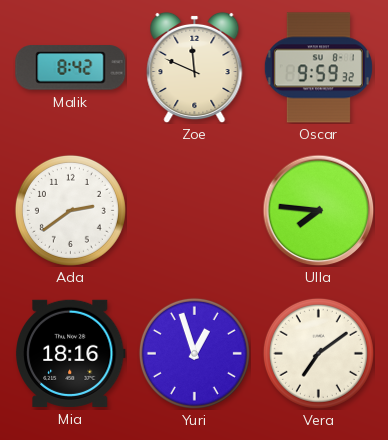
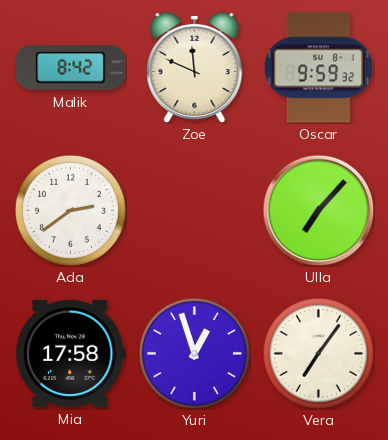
Ulla: 7:46 -> 7:07 (318, 210)
Mia: 18:16 -> 17:58 (70, 353)
Vera: 7:09 -> 7:06 (318, 353)
